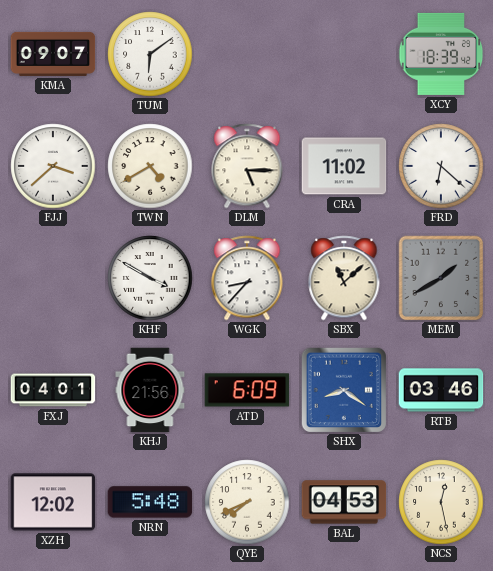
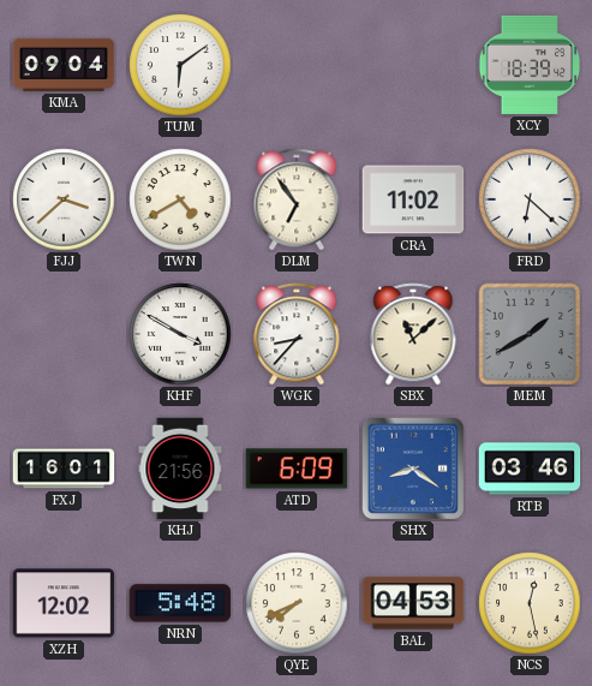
KMA: 09:07 -> 09:04 (64, 65)
DLM: 5:15 -> 6:54 (297, 199)
FXJ: 04:01 -> 16:01 (64, 469)
